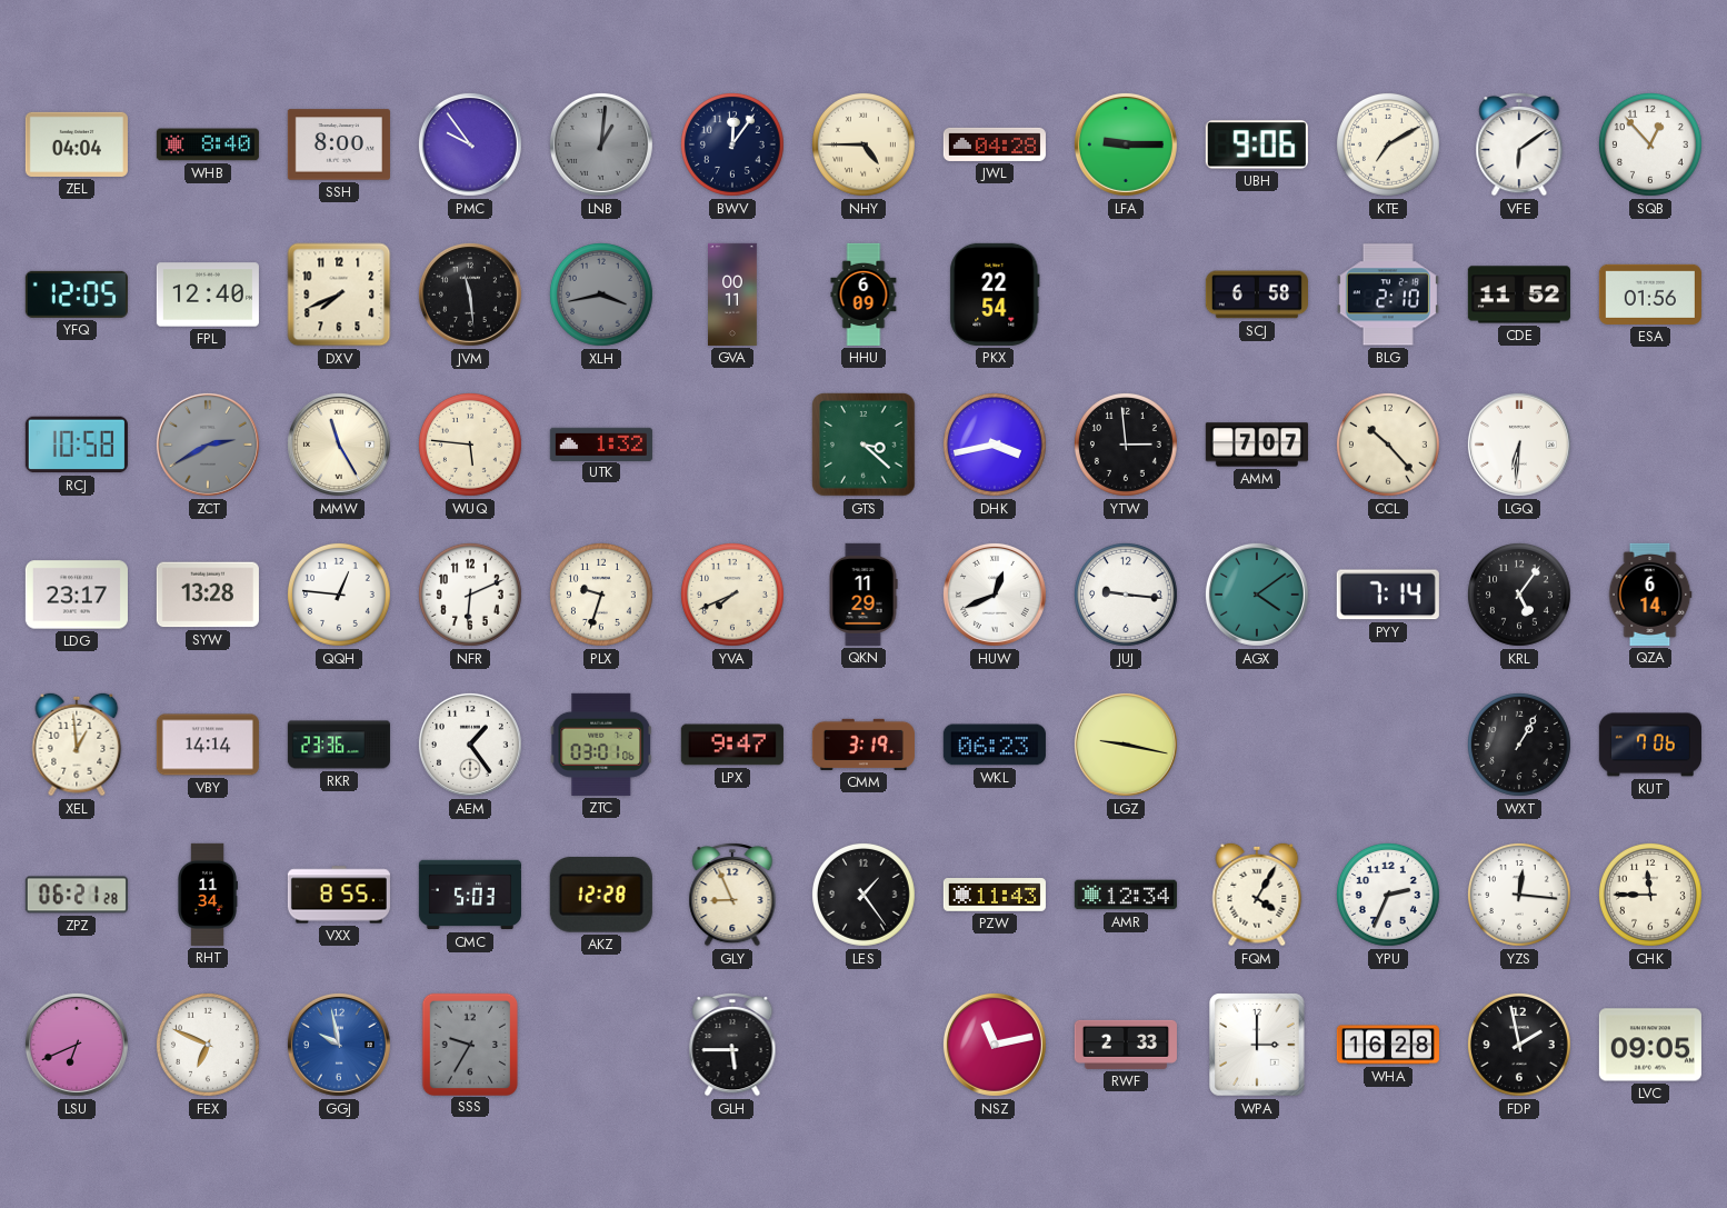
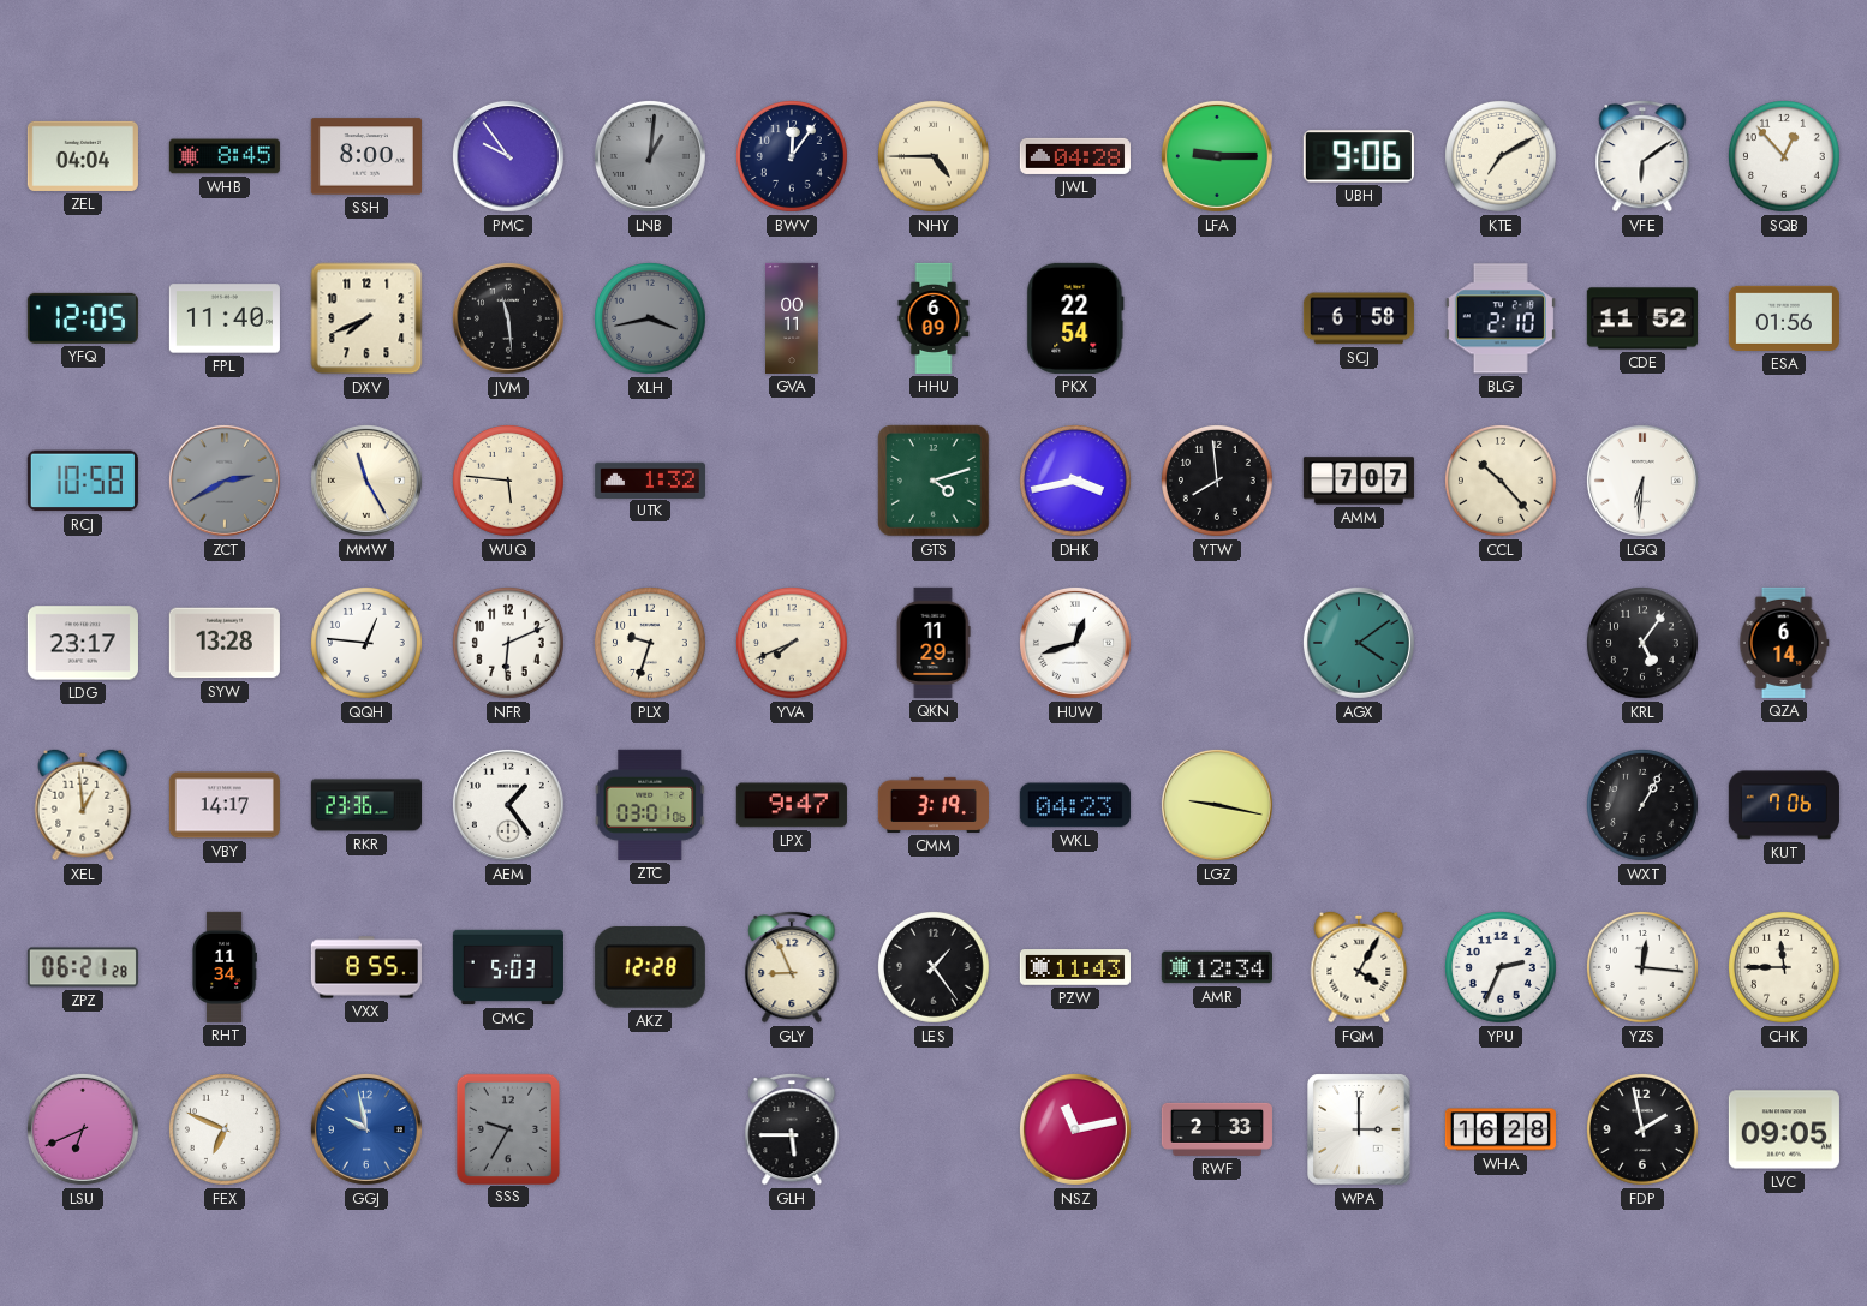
WHB: 8:40 -> 8:45 (225, 156)
FPL: 12:40 -> 11:40 (225, 318)
GTS: 3:22 -> 4:12 (933, 481)
YTW: 2:59 -> 7:59 (1217, 481)
HUW: 12:41 -> 12:42 (1075, 643)
JUJ: 9:16 -> none (1126, 595)
PYY: 7:14 -> none (1388, 595)
VBY: 14:14 -> 14:17 (225, 805)
WKL: 06:23 -> 04:23 (1075, 805)
